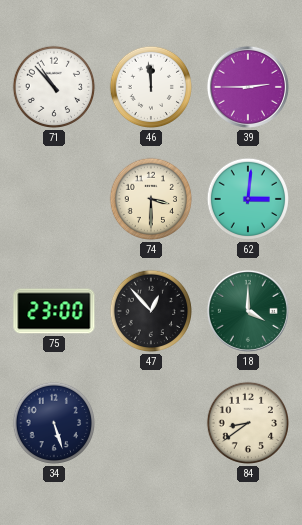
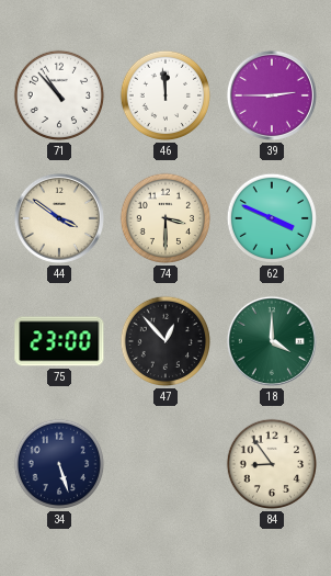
44: none -> 3:51 (59, 218)
62: 3:01 -> 3:49 (272, 218)
84: 8:39 -> 8:54 (272, 464)
